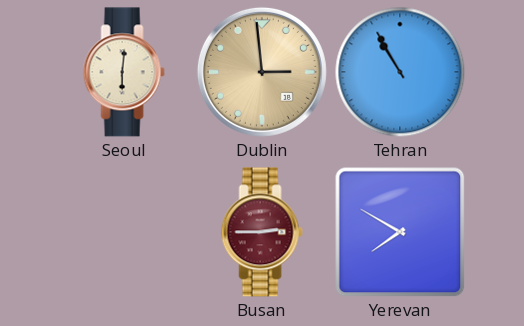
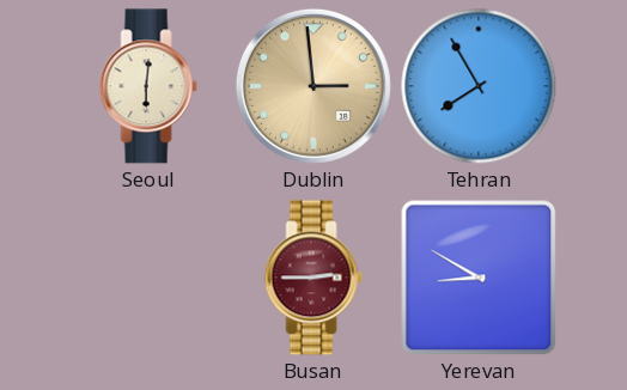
Tehran: 10:55 -> 7:55 (479, 86)
Yerevan: 7:50 -> 8:50 (479, 278)
